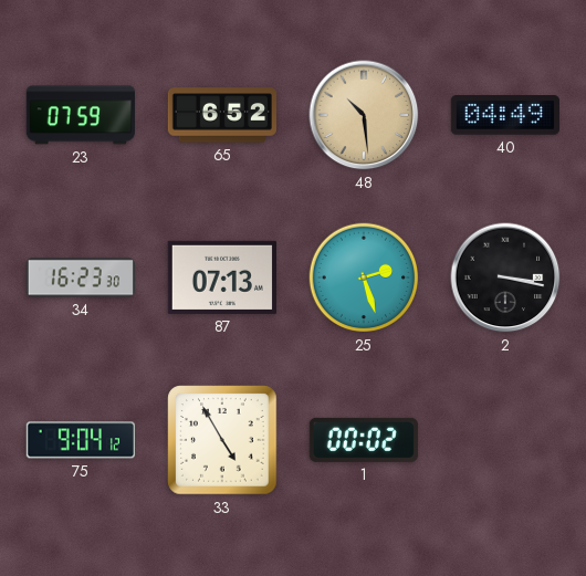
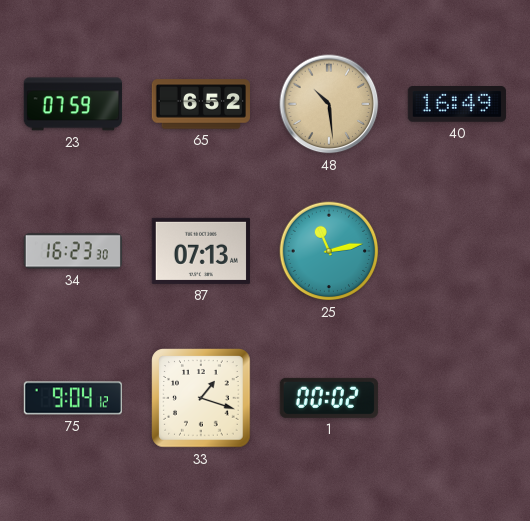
40: 04:49 -> 16:49 (457, 104)
25: 2:27 -> 11:13 (329, 251)
2: 3:17 -> none (505, 277)
33: 4:55 -> 1:18 (201, 398)
